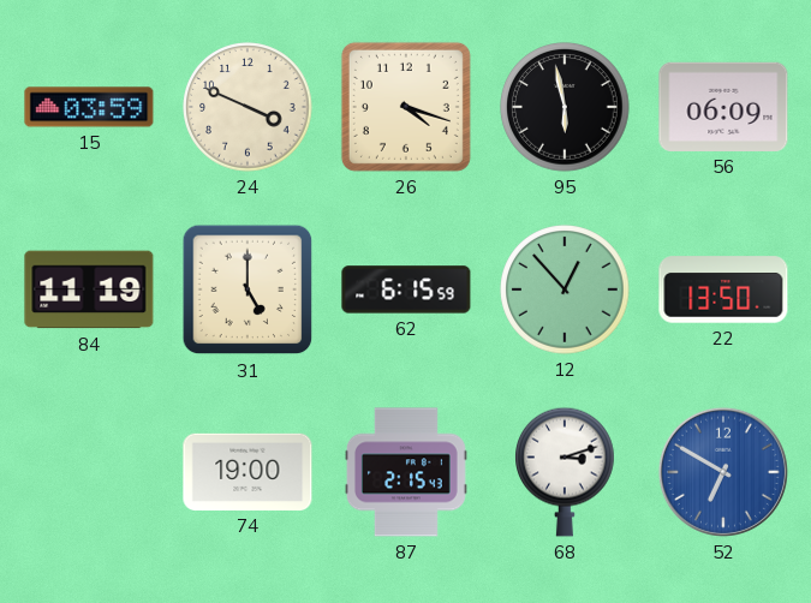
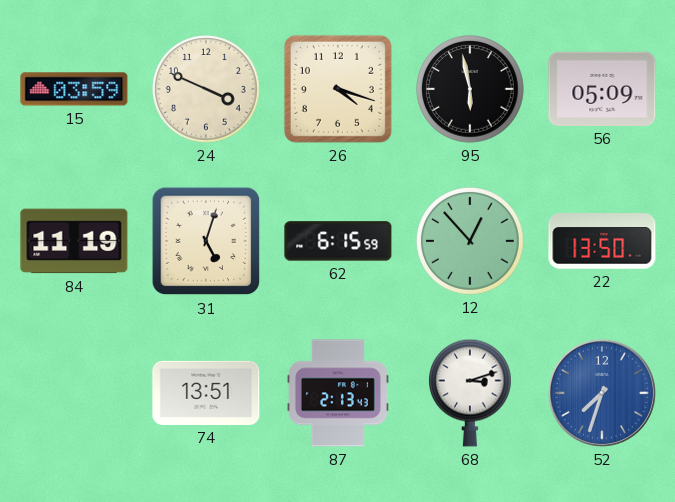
56: 06:09 -> 05:09 (602, 89)
31: 5:00 -> 5:03 (206, 241)
74: 19:00 -> 13:51 (206, 393)
87: 2:15 -> 2:13 (338, 393)
52: 6:50 -> 7:33 (602, 393)
